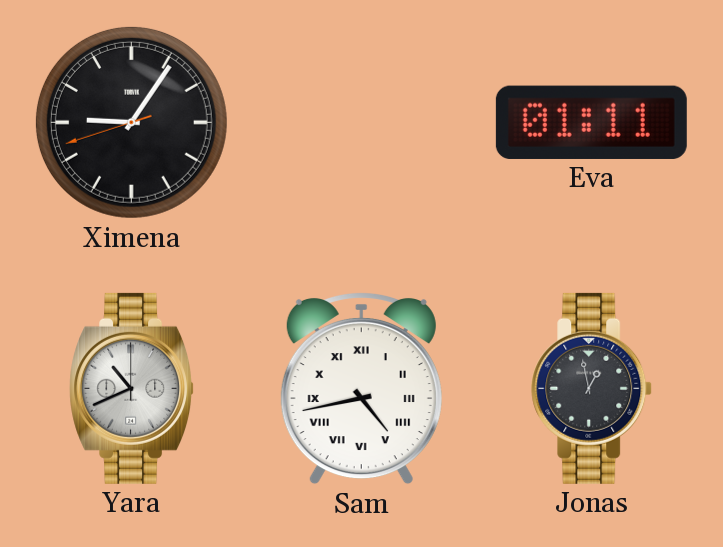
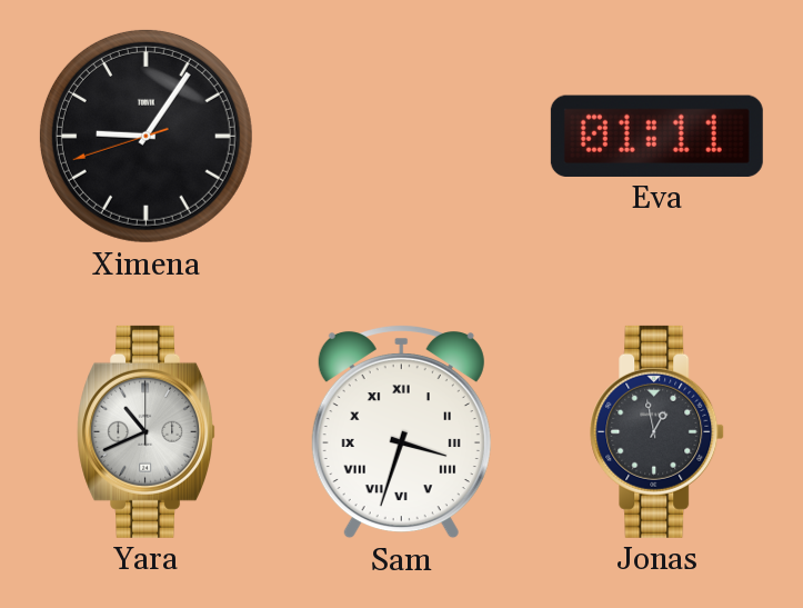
Sam: 4:43 -> 3:33 (401, 431)
